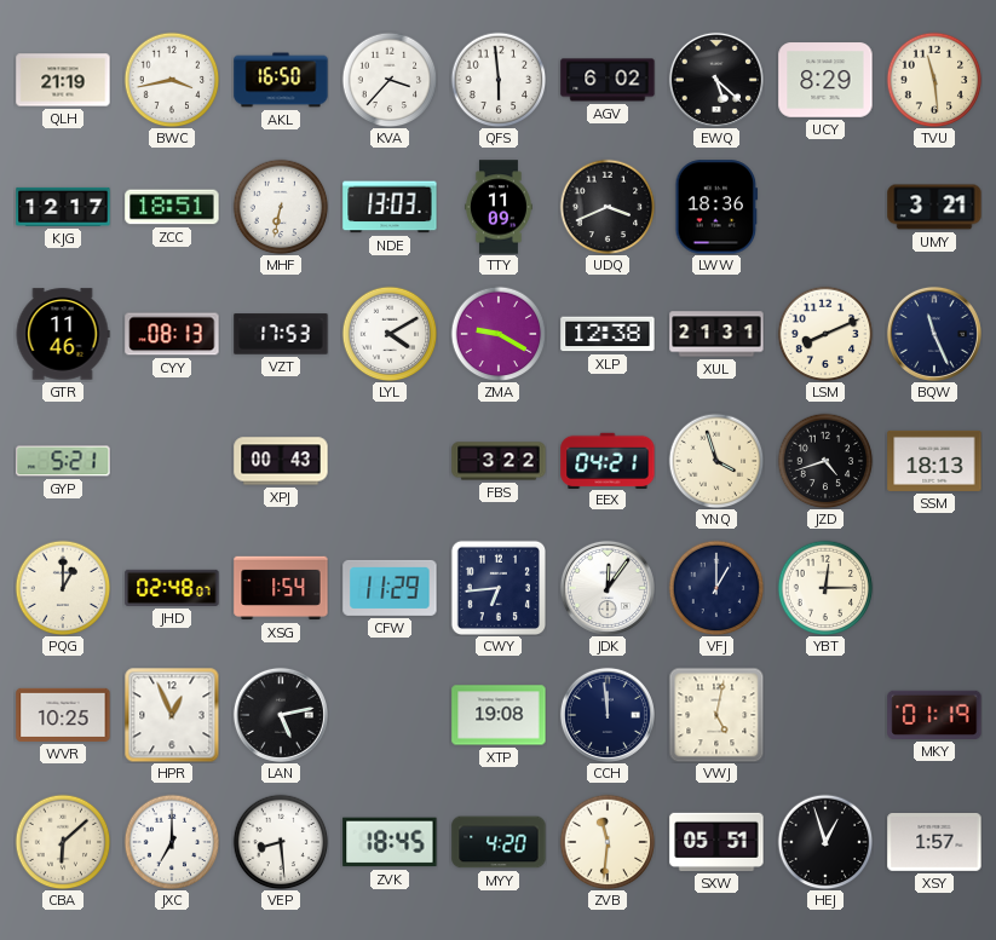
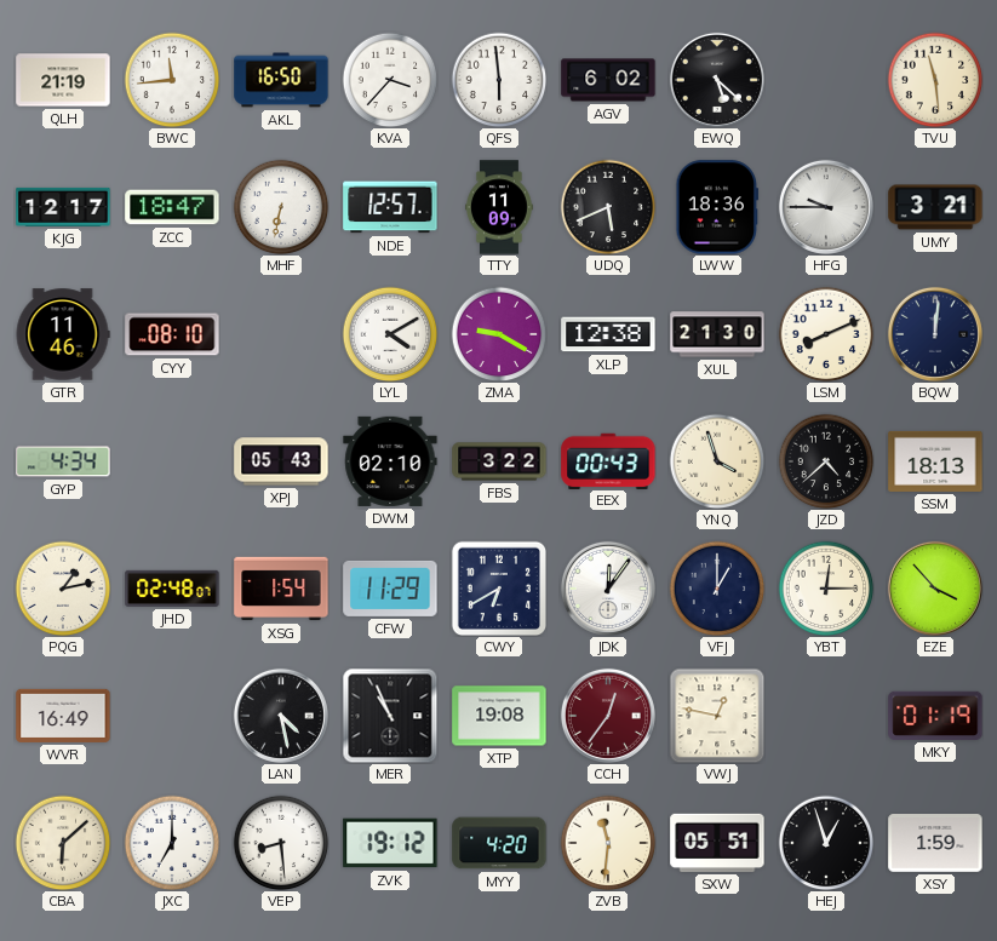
BWC: 3:43 -> 11:44 (172, 80)
UCY: 8:29 -> none (825, 80)
ZCC: 18:51 -> 18:47 (172, 207)
NDE: 13:03 -> 12:57 (390, 207)
UDQ: 3:41 -> 5:41 (608, 207)
HFG: none -> 9:45 (826, 207)
CYY: 08:13 -> 08:10 (172, 334)
VZT: 17:53 -> none (281, 334)
XUL: 21:31 -> 21:30 (717, 334)
BQW: 11:26 -> 12:01 (935, 334)
GYP: 5:21 -> 4:34 (63, 461)
XPJ: 00:43 -> 05:43 (281, 461)
DWM: none -> 02:10 (390, 461)
EEX: 04:21 -> 00:43 (608, 460)
JZD: 4:42 -> 4:38 (826, 461)
PQG: 1:00 -> 1:13 (63, 589)
CWY: 6:44 -> 6:40 (498, 587)
EZE: none -> 3:53 (935, 589)
WVR: 10:25 -> 16:49 (63, 716)
HPR: 12:56 -> none (172, 715)
LAN: 5:13 -> 4:28 (281, 716)
MER: none -> 10:56 (390, 716)
CCH: 11:59 -> 12:36 (608, 716)
CCH dial: navy -> burgundy (608, 716)
VWJ: 5:02 -> 12:47 (717, 716)
ZVK: 18:45 -> 19:12 (390, 843)
XSY: 1:57 -> 1:59 (935, 844)
